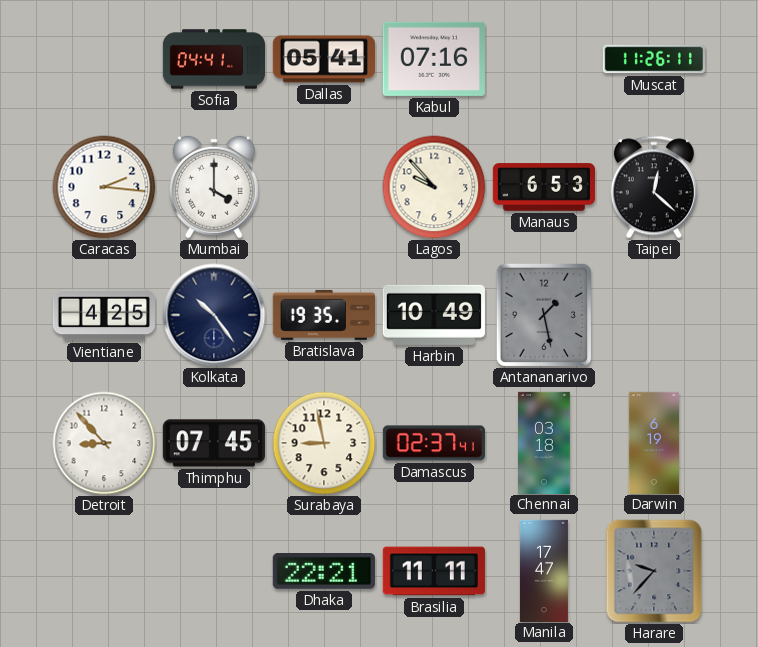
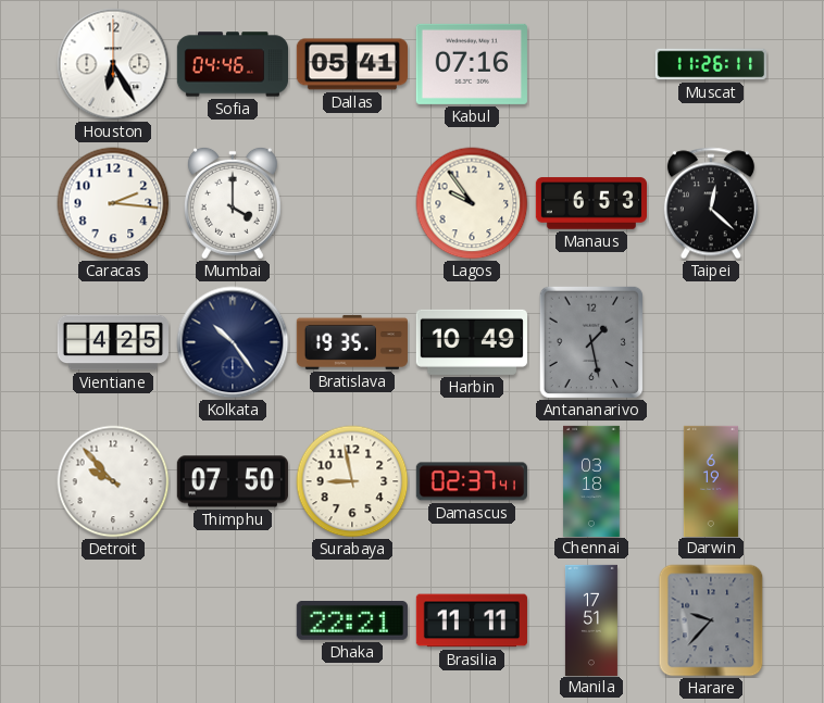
Houston: none -> 6:25 (113, 64)
Sofia: 04:41 -> 04:46 (232, 64)
Lagos: 9:53 -> 9:54 (472, 203)
Detroit: 8:53 -> 9:53 (113, 481)
Thimphu: 07:45 -> 07:50 (233, 481)
Manila: 17:47 -> 17:51 (591, 619)
